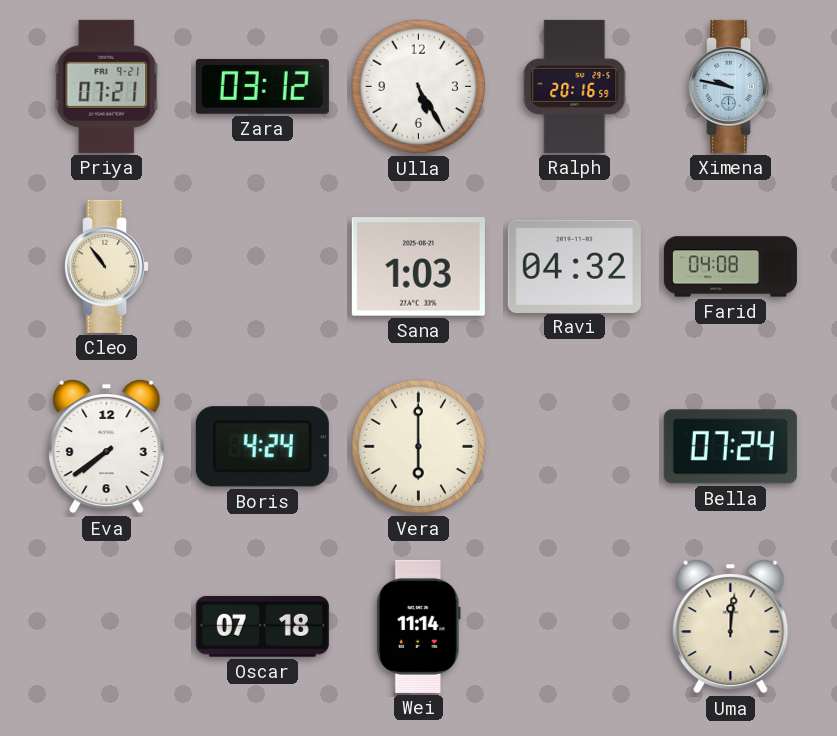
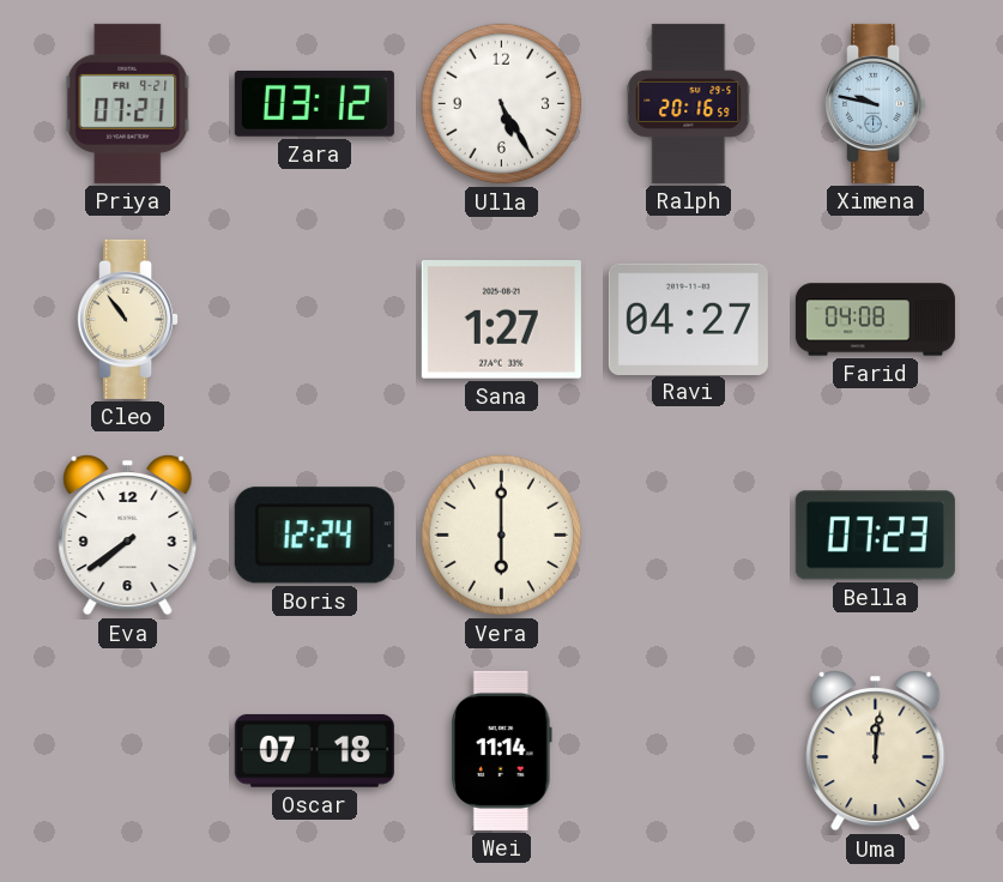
Sana: 1:03 -> 1:27 (501, 320)
Ravi: 04:32 -> 04:27 (688, 319)
Boris: 4:24 -> 12:24 (314, 536)
Bella: 07:24 -> 07:23 (875, 536)
